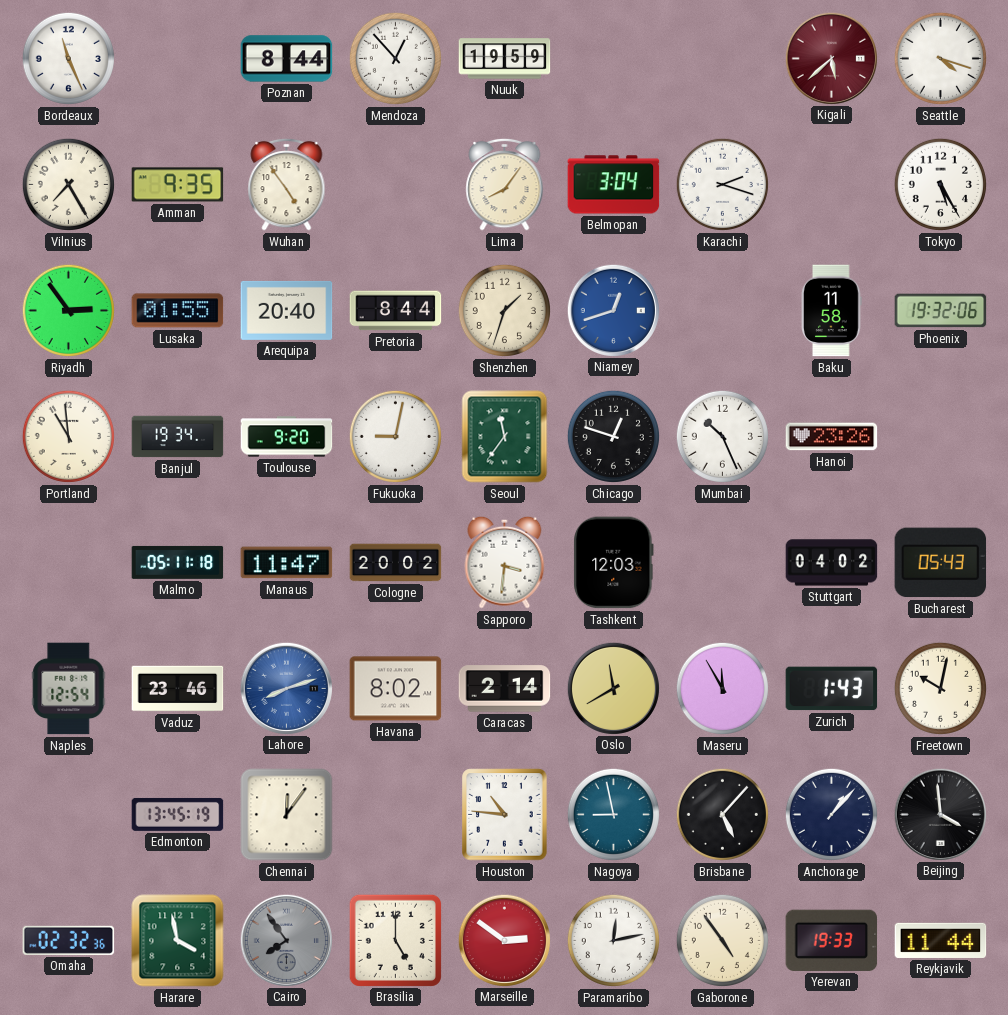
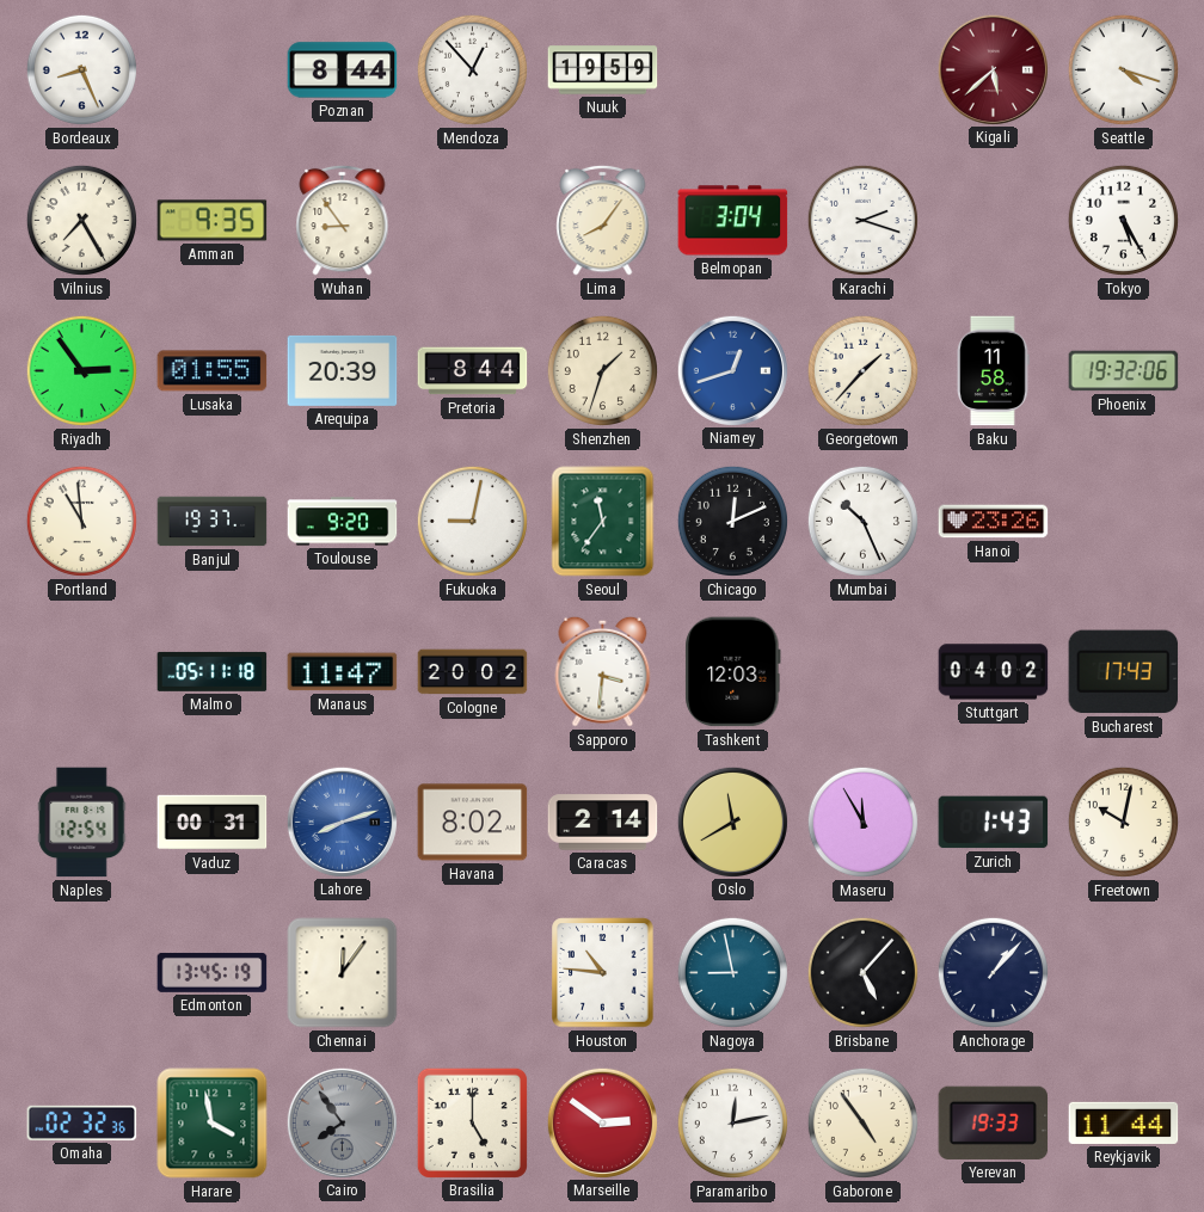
Bordeaux: 11:26 -> 8:26 (81, 69)
Wuhan: 4:54 -> 8:54 (343, 220)
Arequipa: 20:40 -> 20:39 (343, 370)
Georgetown: none -> 1:37 (862, 370)
Banjul: 19:34 -> 19:37 (213, 522)
Chicago: 12:48 -> 12:11 (732, 521)
Bucharest: 05:43 -> 17:43 (1124, 672)
Vaduz: 23:46 -> 00:31 (213, 823)
Beijing: 3:59 -> none (940, 814)
